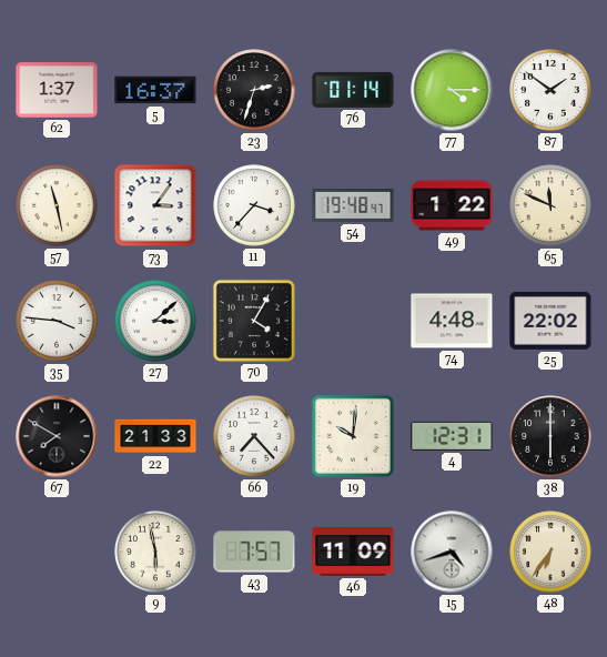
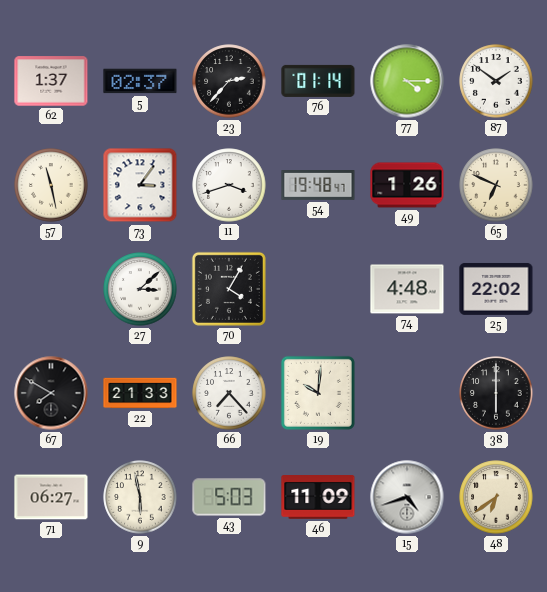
5: 16:37 -> 02:37 (140, 81)
23: 2:33 -> 2:37 (229, 81)
11: 3:37 -> 3:42 (229, 185)
49: 1:22 -> 1:26 (407, 185)
65: 11:49 -> 6:49 (496, 185)
35: 3:46 -> none (57, 321)
4: 12:31 -> none (452, 436)
71: none -> 06:27 (51, 497)
43: 7:57 -> 5:03 (229, 497)
48: 6:36 -> 6:39 (496, 497)
